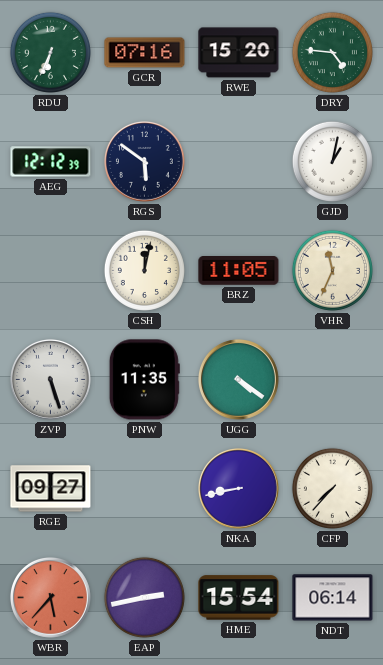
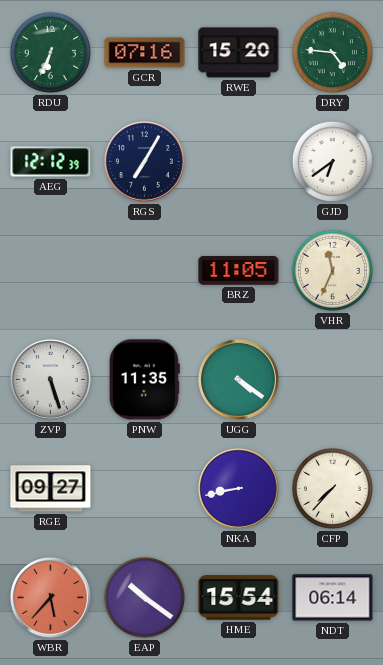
RGS: 5:51 -> 7:05 (144, 161)
GJD: 1:02 -> 6:39 (332, 161)
CSH: 12:02 -> none (144, 270)
EAP: 2:43 -> 10:21 (144, 597)
